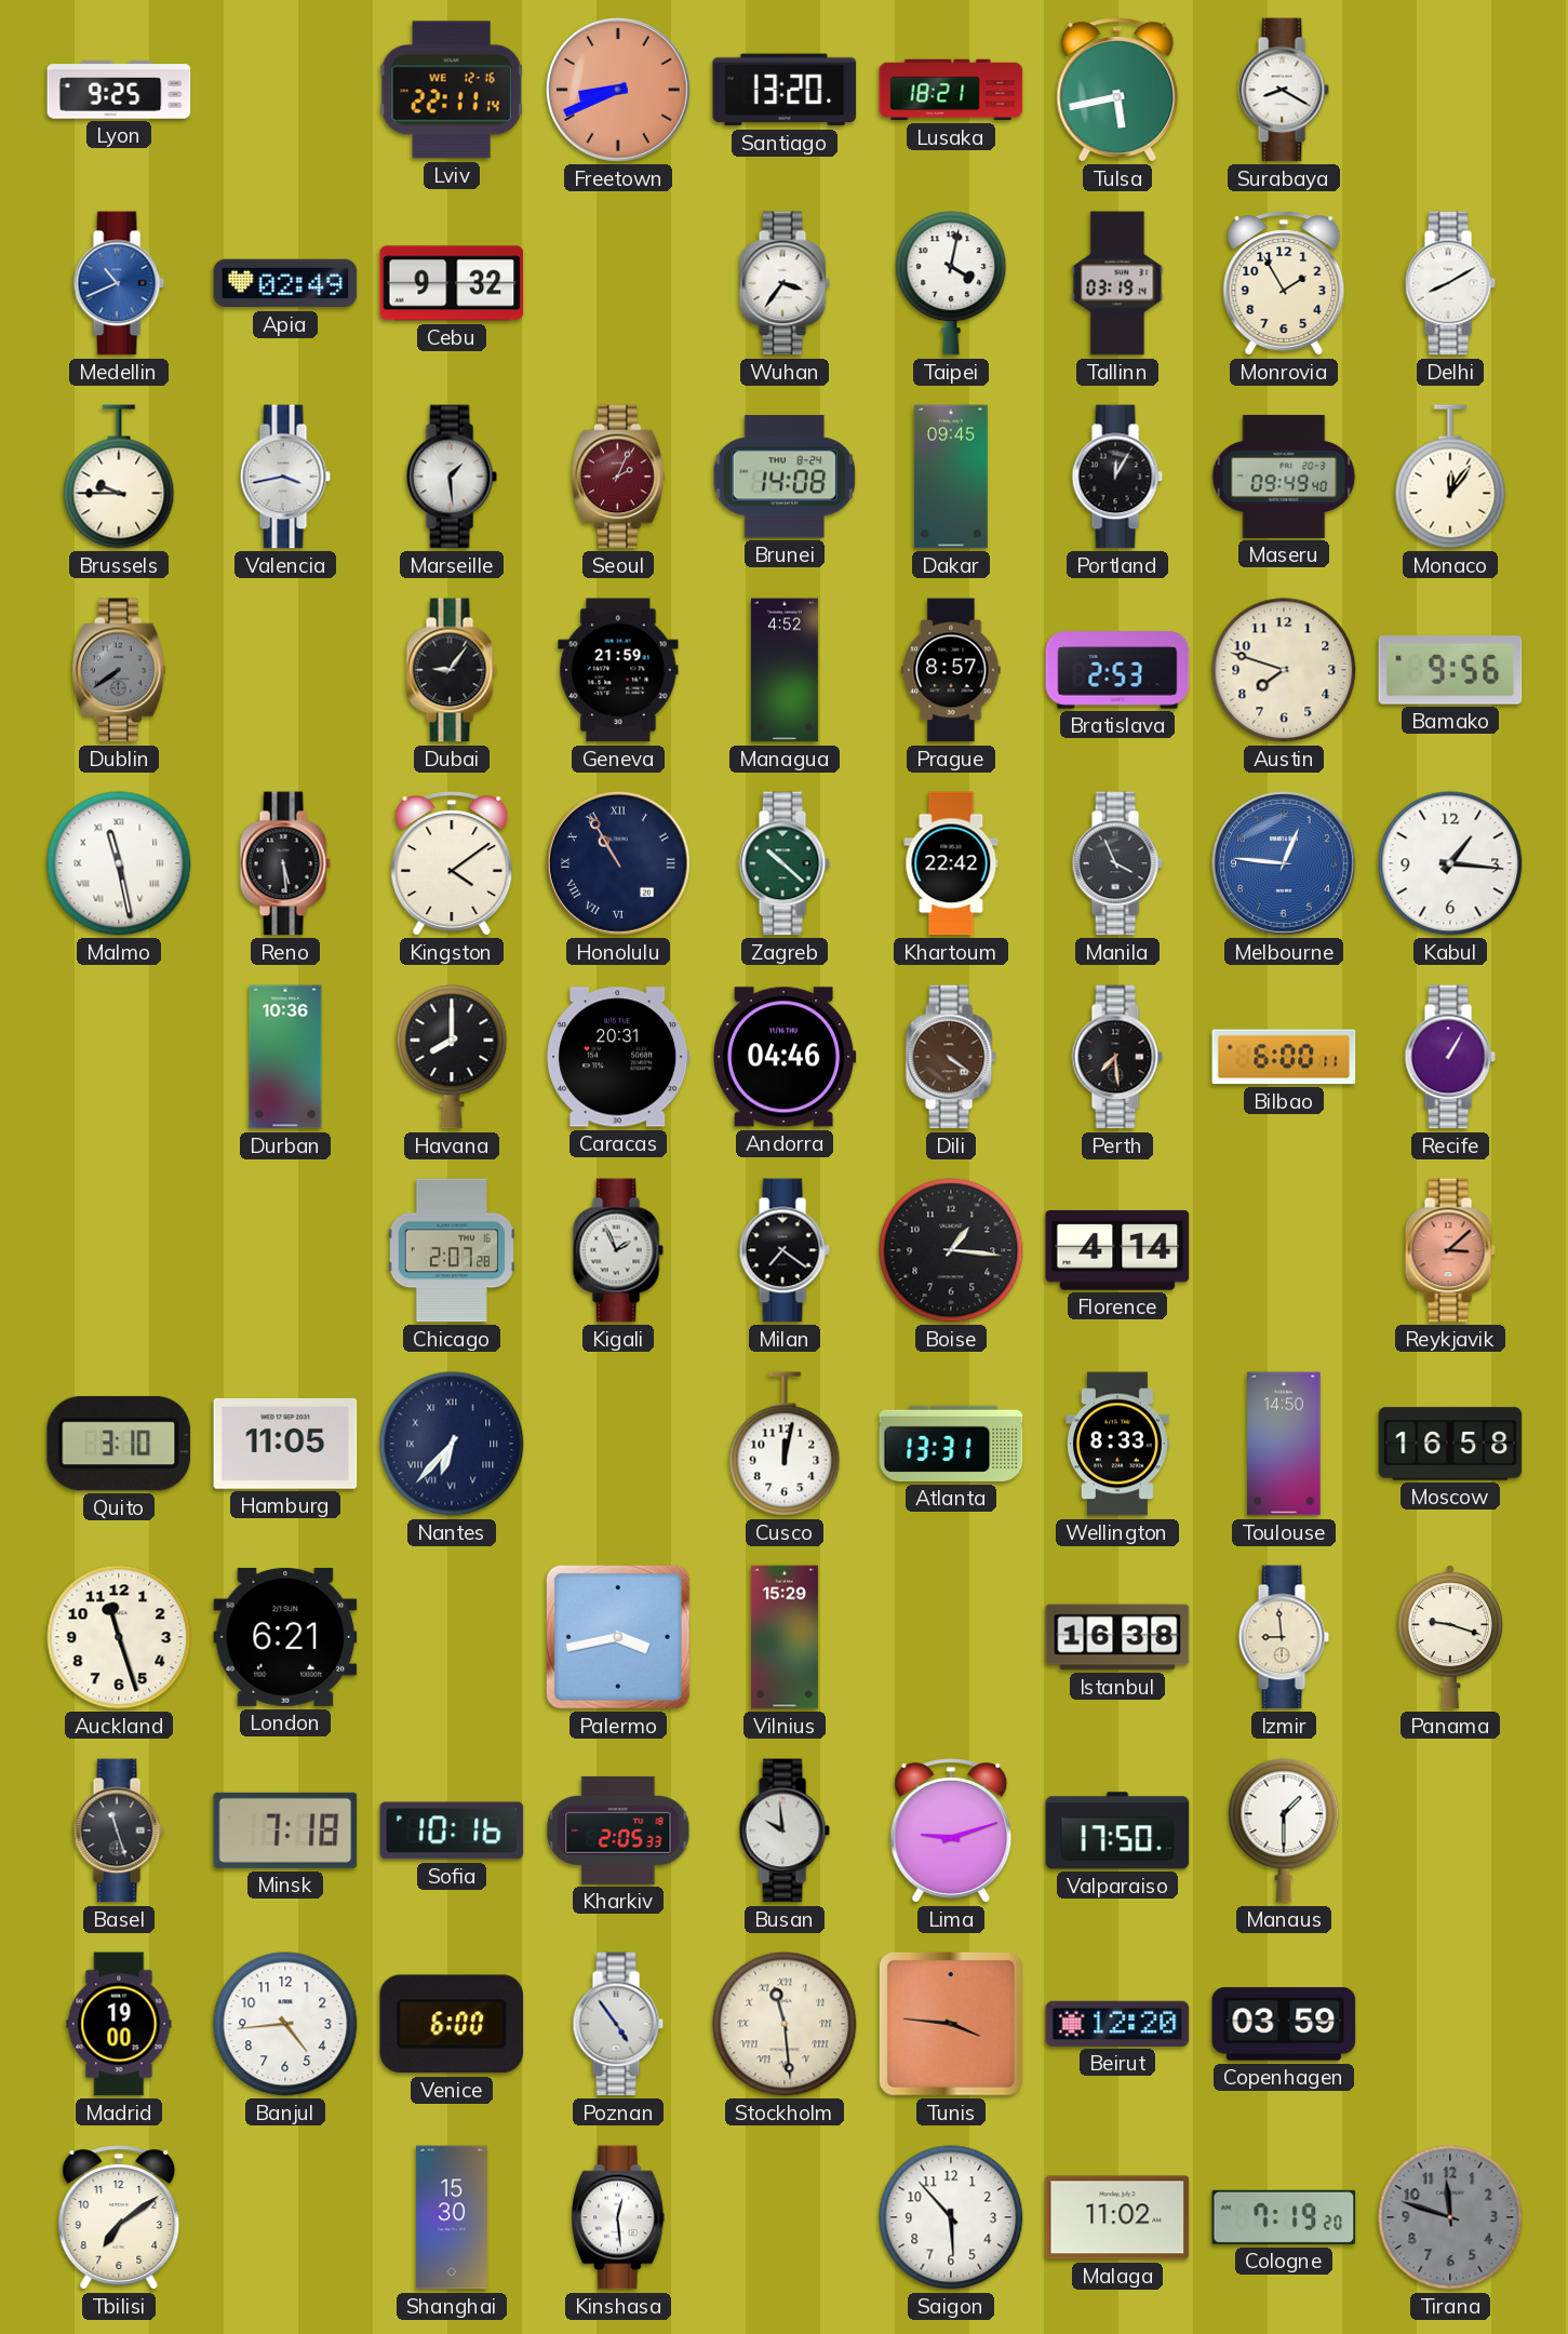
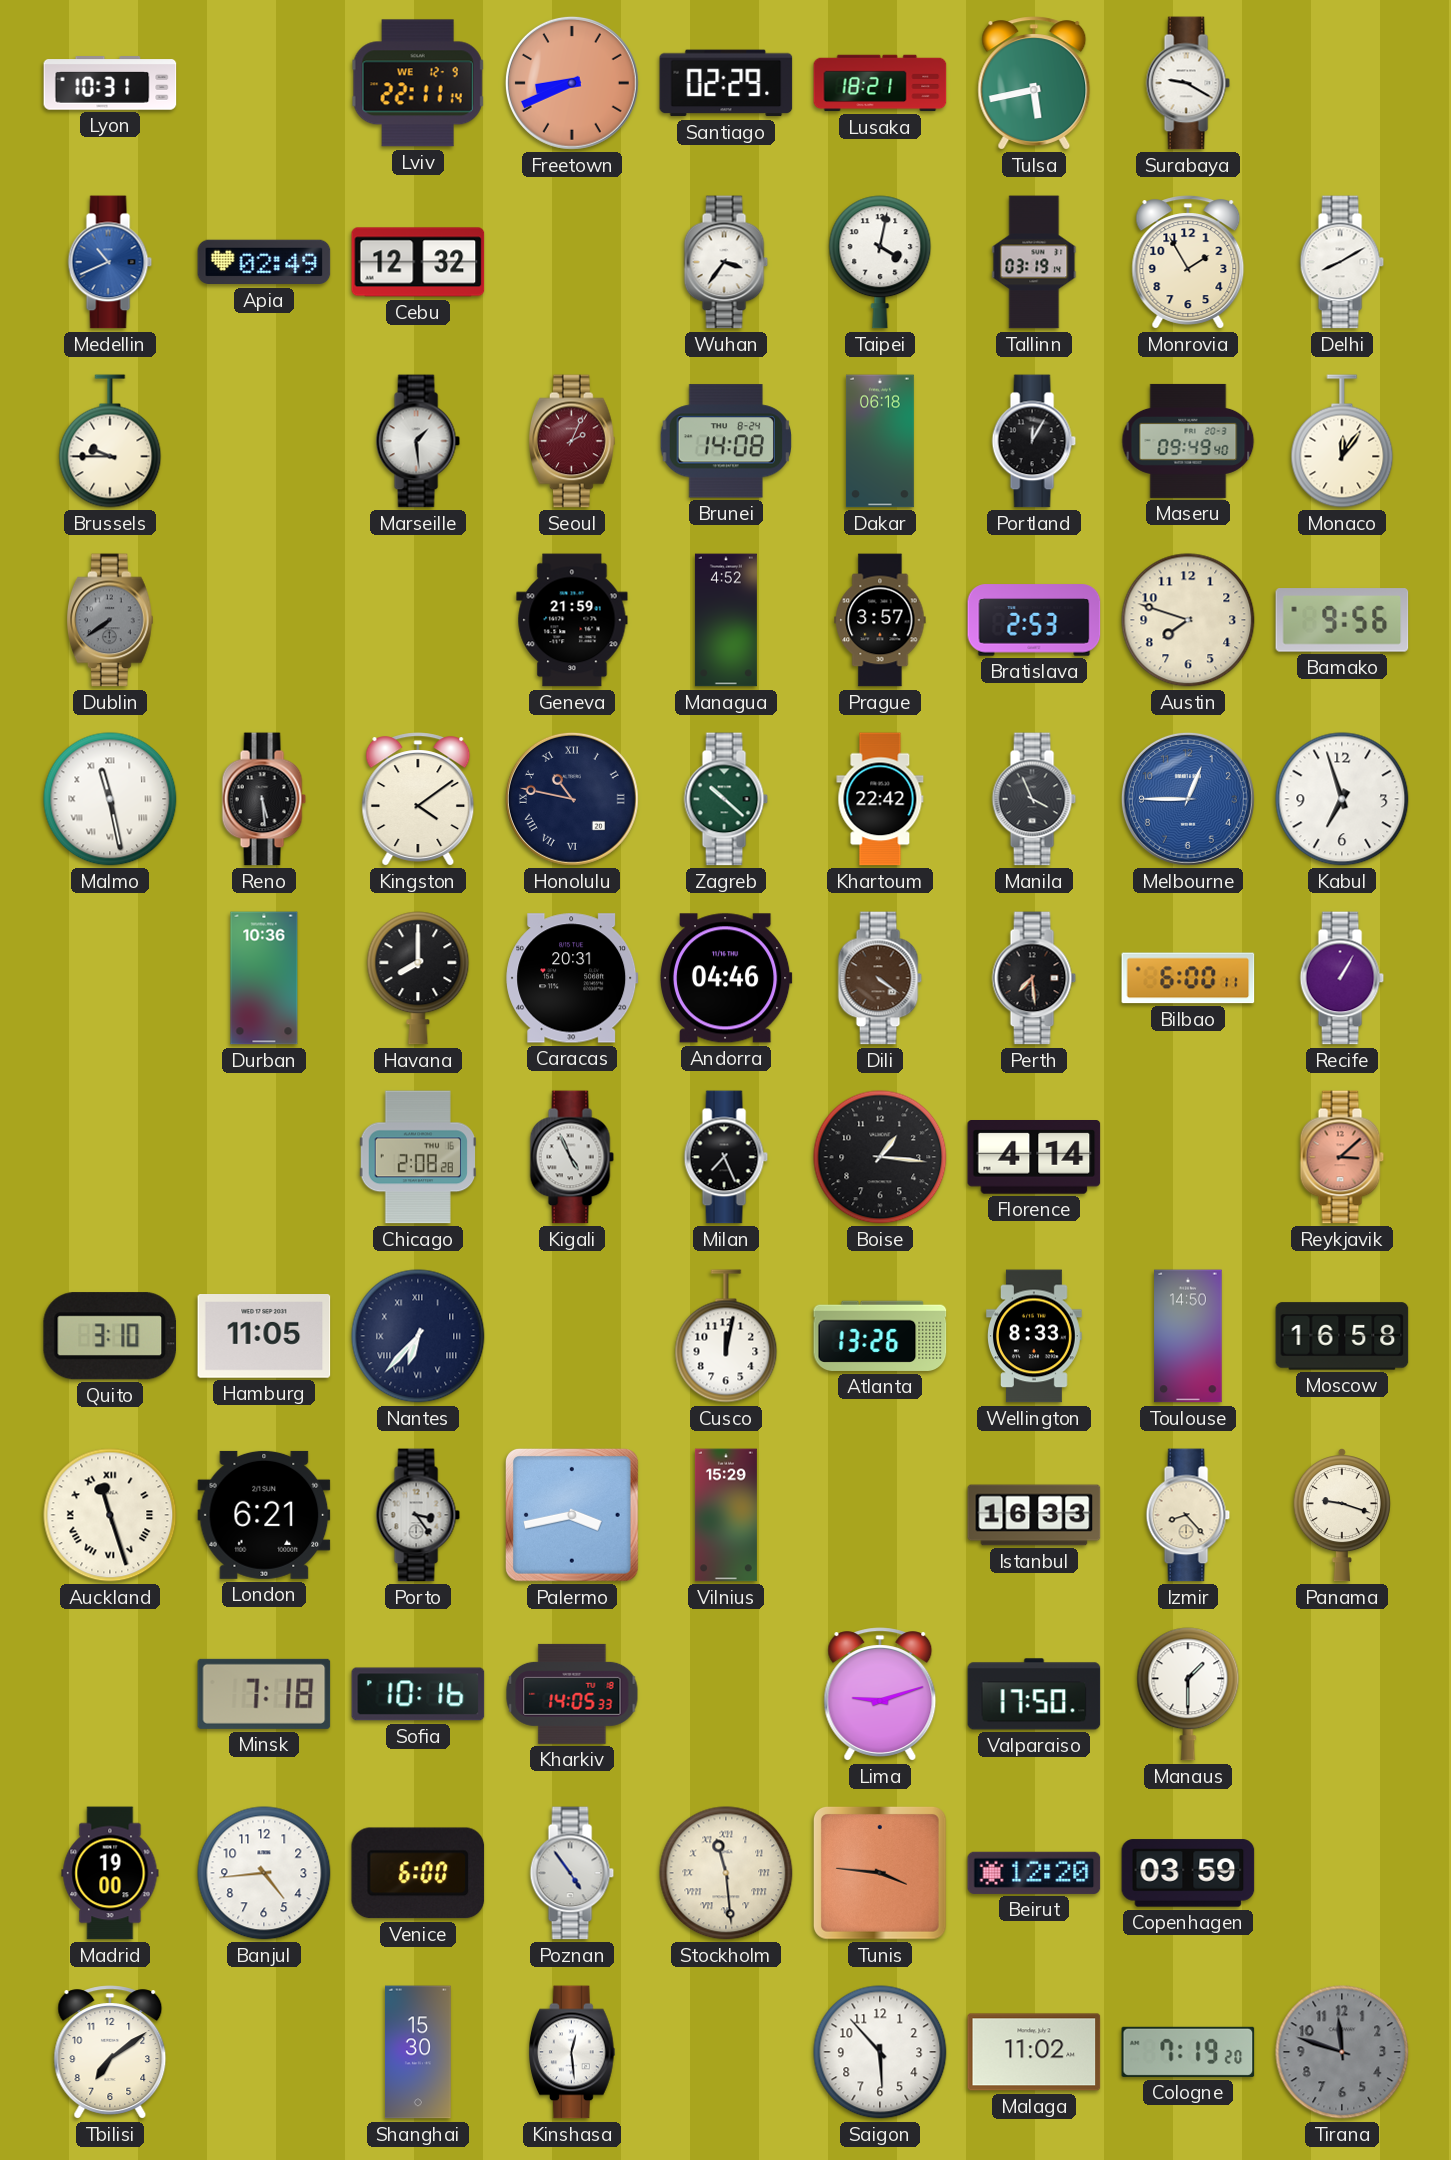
Lyon: 9:25 -> 10:31 (110, 83)
Lviv date: WE 12-16 -> WE 12-9 (418, 83)
Santiago: 13:20 -> 02:29 (726, 83)
Surabaya: 8:20 -> 9:20 (1188, 83)
Cebu: 9:32 -> 12:32 (418, 262)
Valencia: 3:43 -> none (285, 477)
Dakar: 09:45 -> 06:18 (880, 441)
Dubai: 9:06 -> none (452, 670)
Prague: 8:57 -> 3:57 (880, 620)
Honolulu: 10:55 -> 10:47 (572, 799)
Melbourne: 12:46 -> 12:45 (1188, 799)
Kabul: 1:16 -> 6:57 (1342, 799)
Chicago: 2:07 -> 2:08 (417, 1157)
Kigali: 1:56 -> 4:56 (572, 1157)
Milan: 7:21 -> 7:26 (726, 1157)
Atlanta: 13:31 -> 13:26 (880, 1336)
Auckland numerals: Arabic -> Roman (110, 1515)
Porto: none -> 3:24 (418, 1515)
Istanbul: 16:38 -> 16:33 (1034, 1515)
Izmir: 8:59 -> 8:23 (1188, 1515)
Basel: 11:27 -> none (119, 1830)
Kharkiv: 2:05 -> 14:05 (572, 1694)
Busan: 9:59 -> none (785, 1830)
